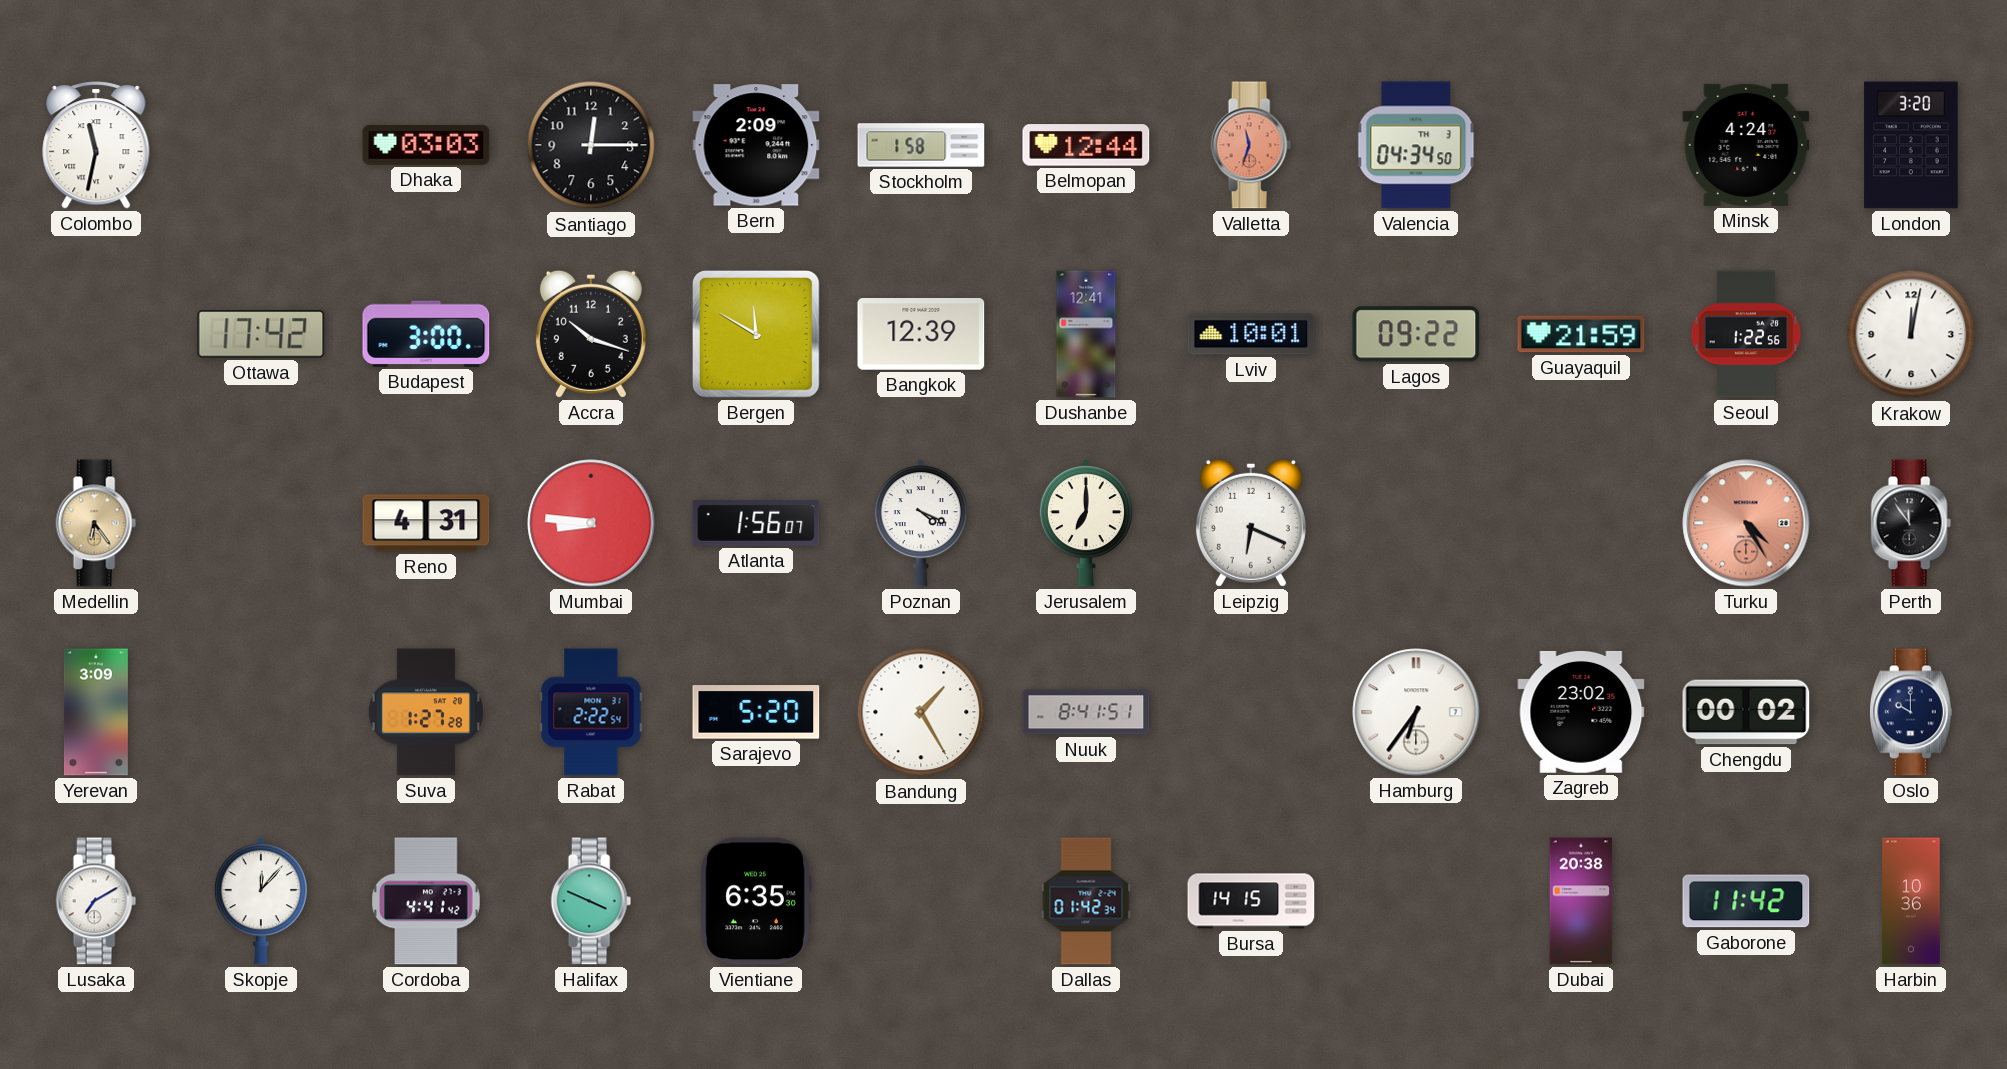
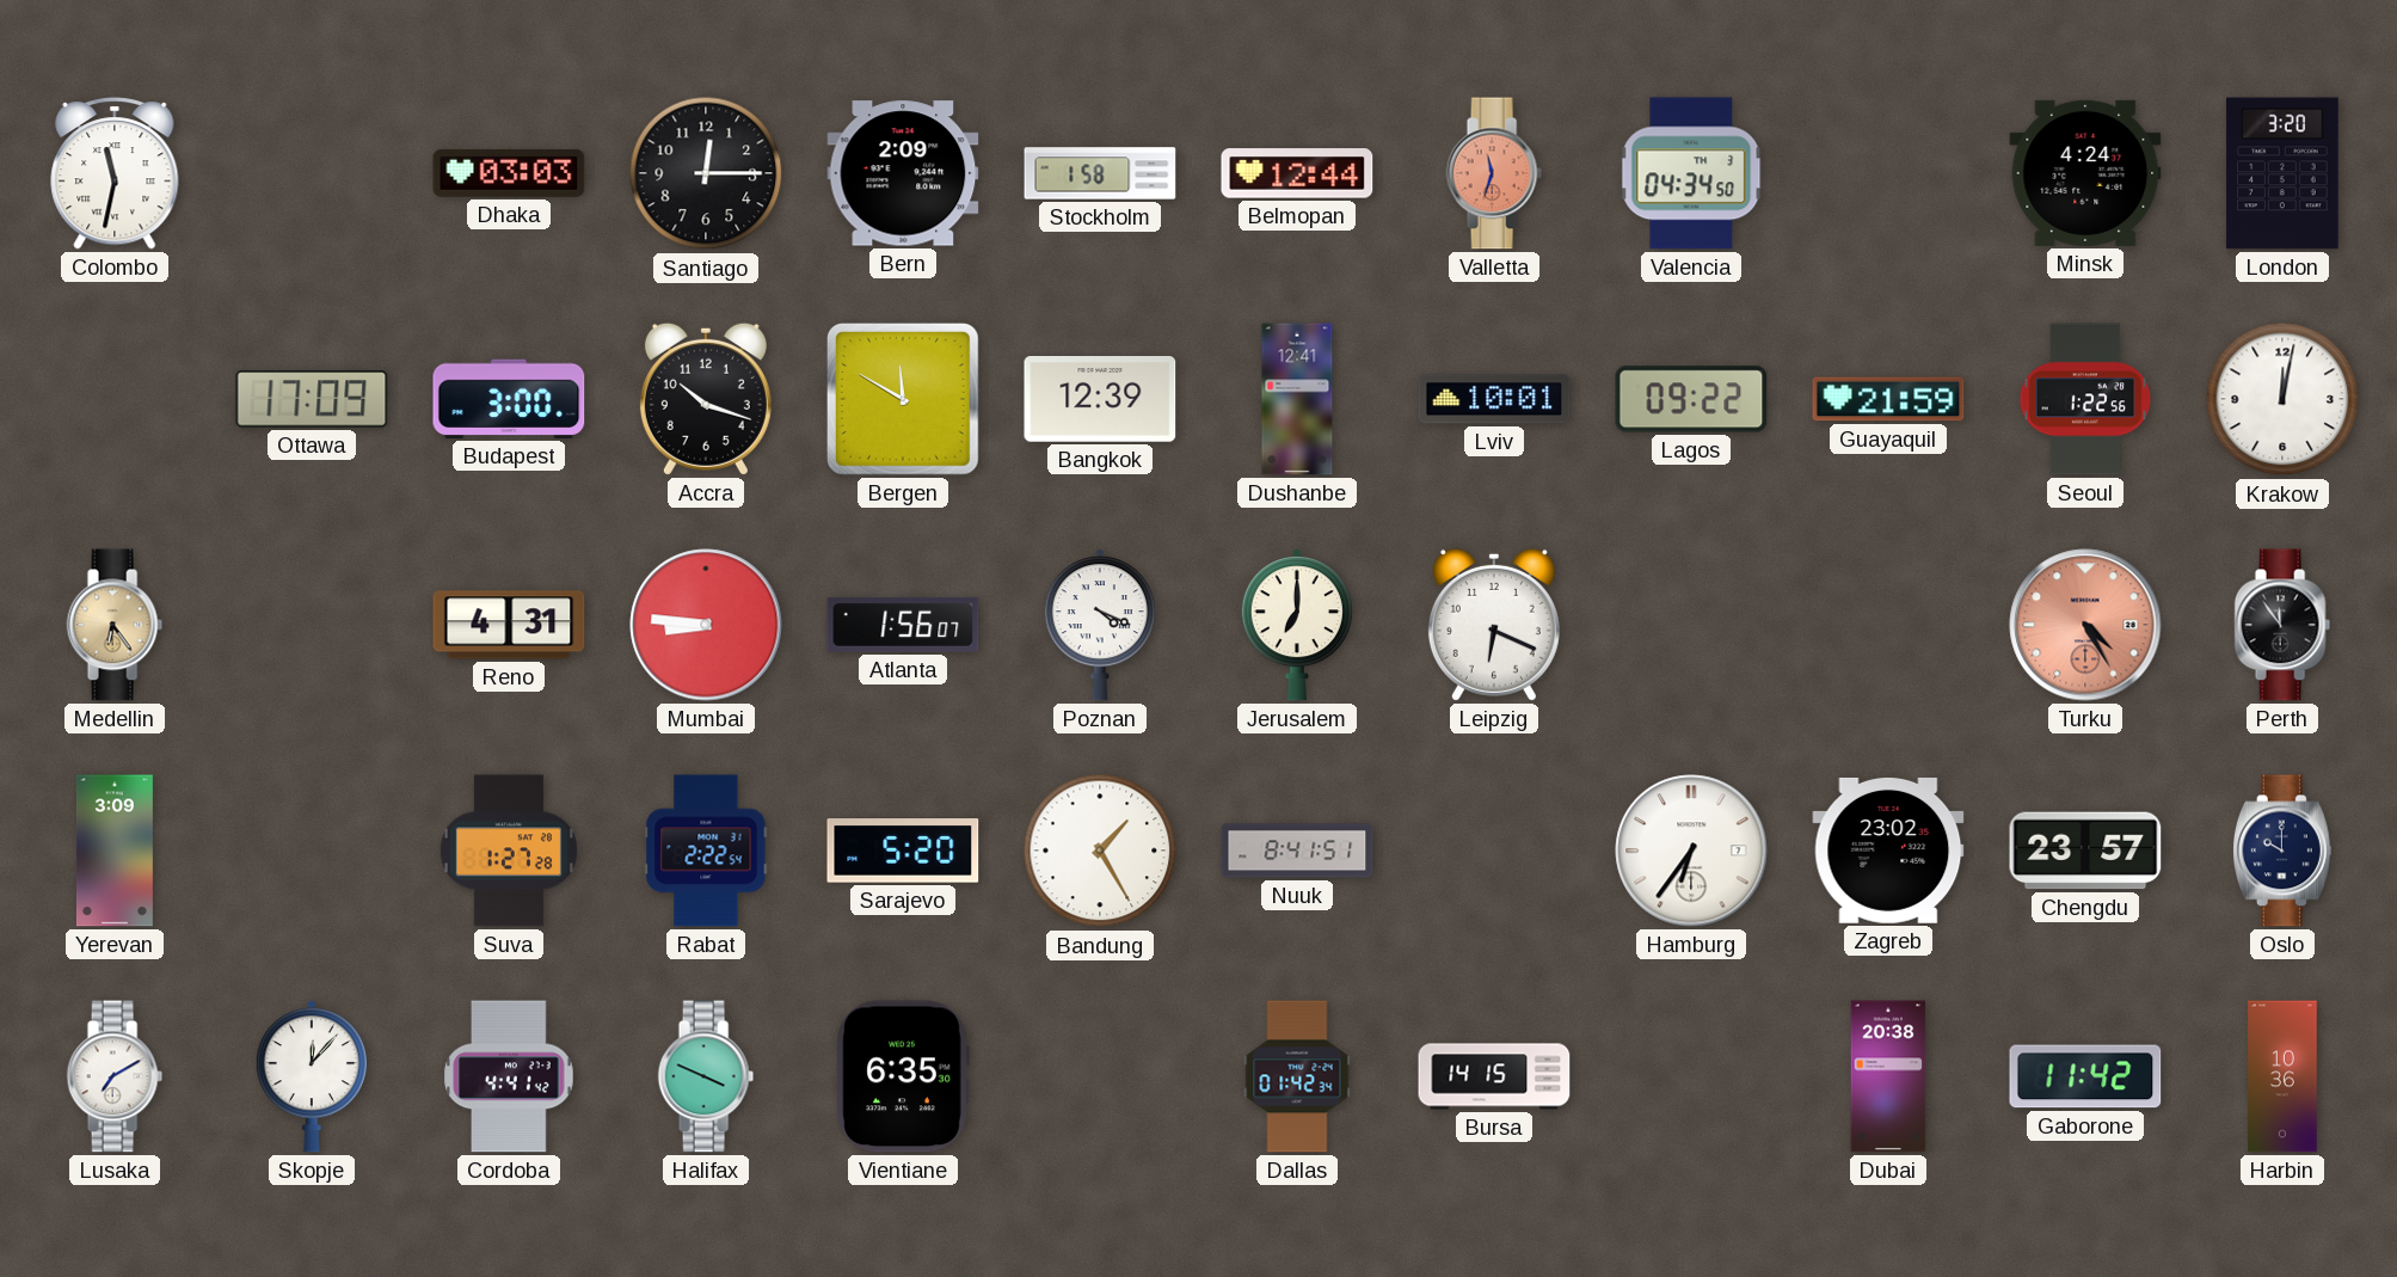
Ottawa: 17:42 -> 17:09 (312, 399)
Chengdu: 00:02 -> 23:57 (2085, 851)
